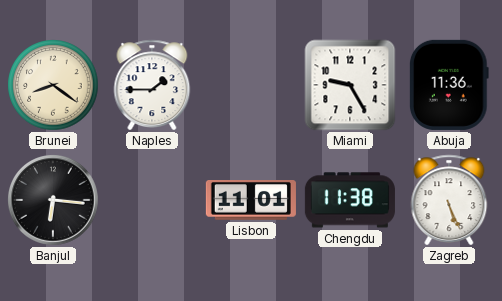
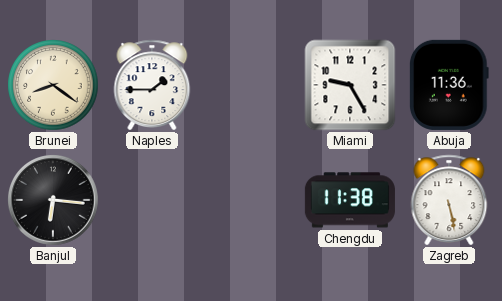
Lisbon: 11:01 -> none (251, 201)
Zagreb: 5:26 -> 5:28 (449, 200)
